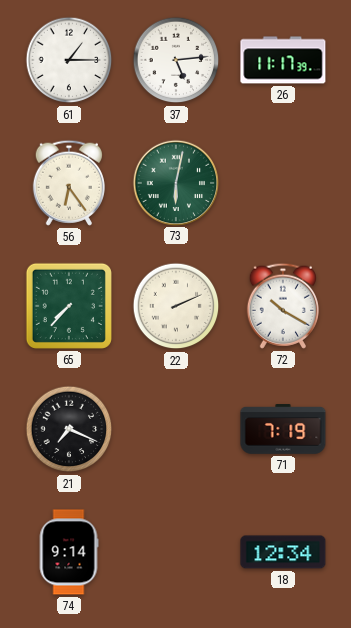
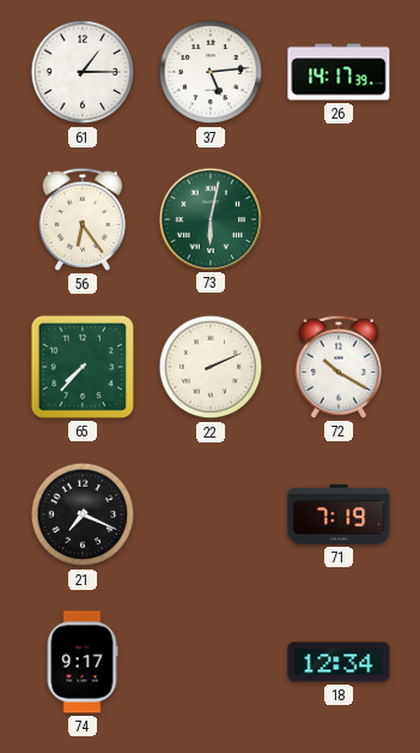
26: 11:17 -> 14:17 (339, 72)
74: 9:14 -> 9:17 (83, 662)
